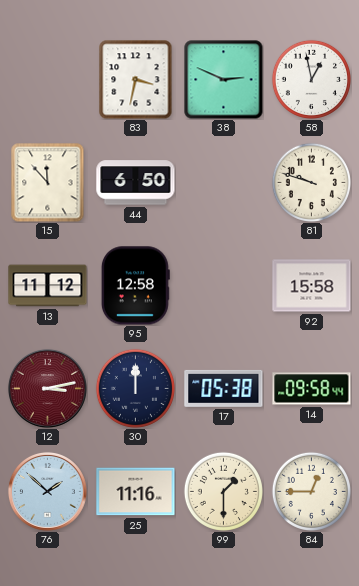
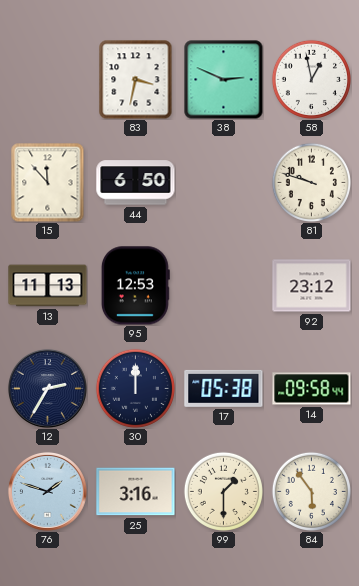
13: 11:12 -> 11:13 (48, 286)
95: 12:58 -> 12:53 (135, 286)
92: 15:58 -> 23:12 (312, 286)
12: 3:13 -> 2:35 (47, 388)
12 dial: burgundy -> navy (47, 388)
76: 1:52 -> 1:48 (47, 491)
25: 11:16 -> 3:16 (136, 492)
84: 12:45 -> 5:54 (311, 491)
